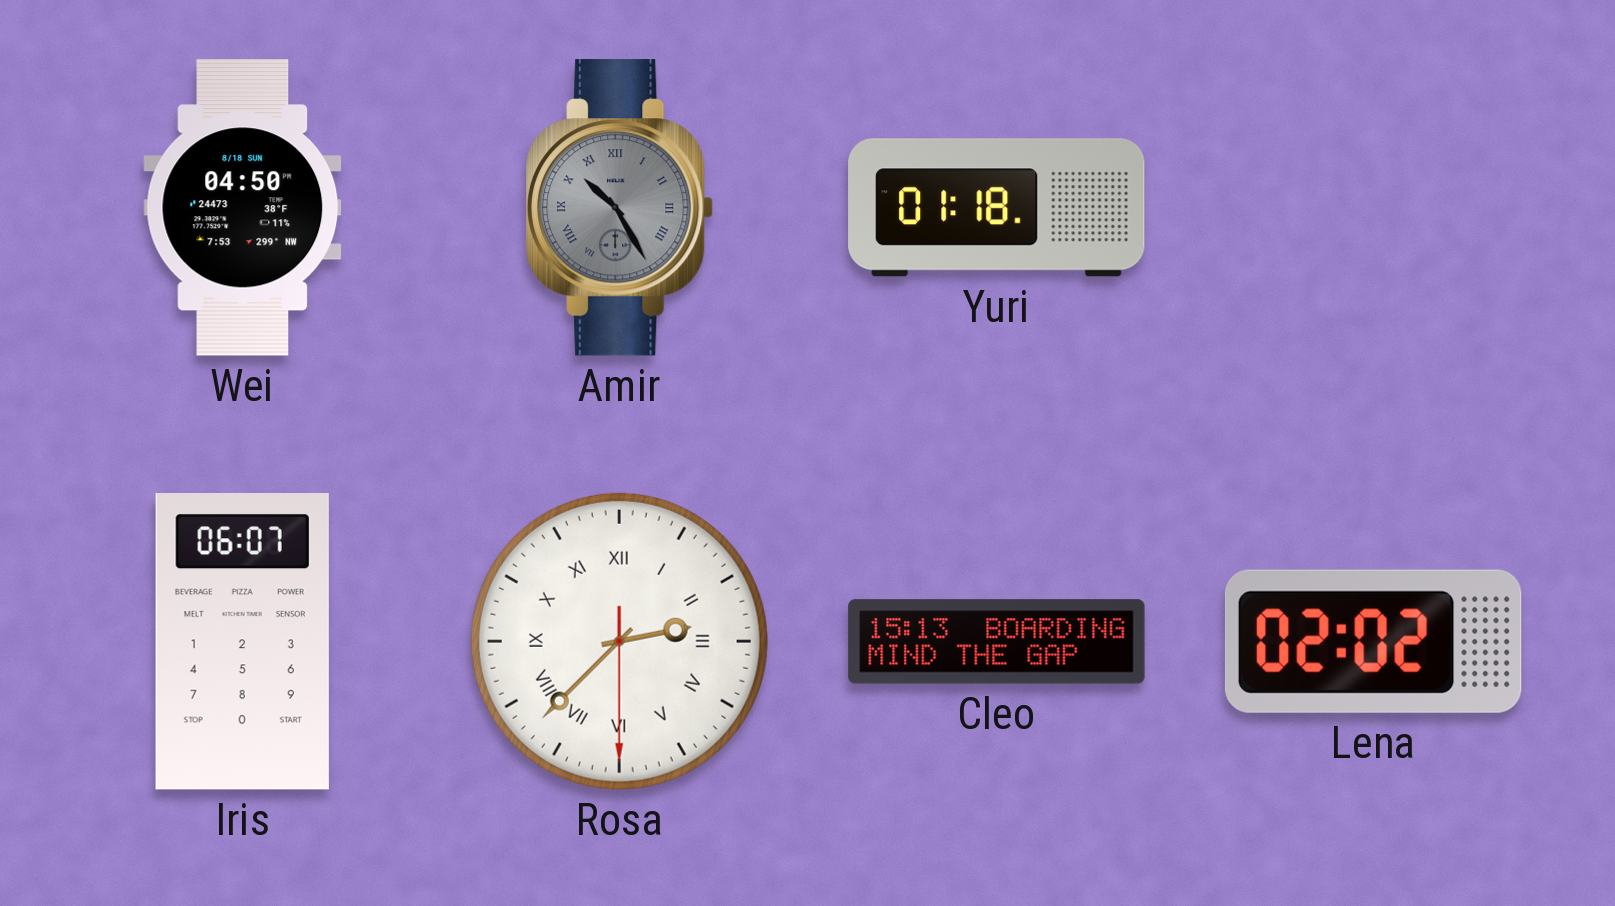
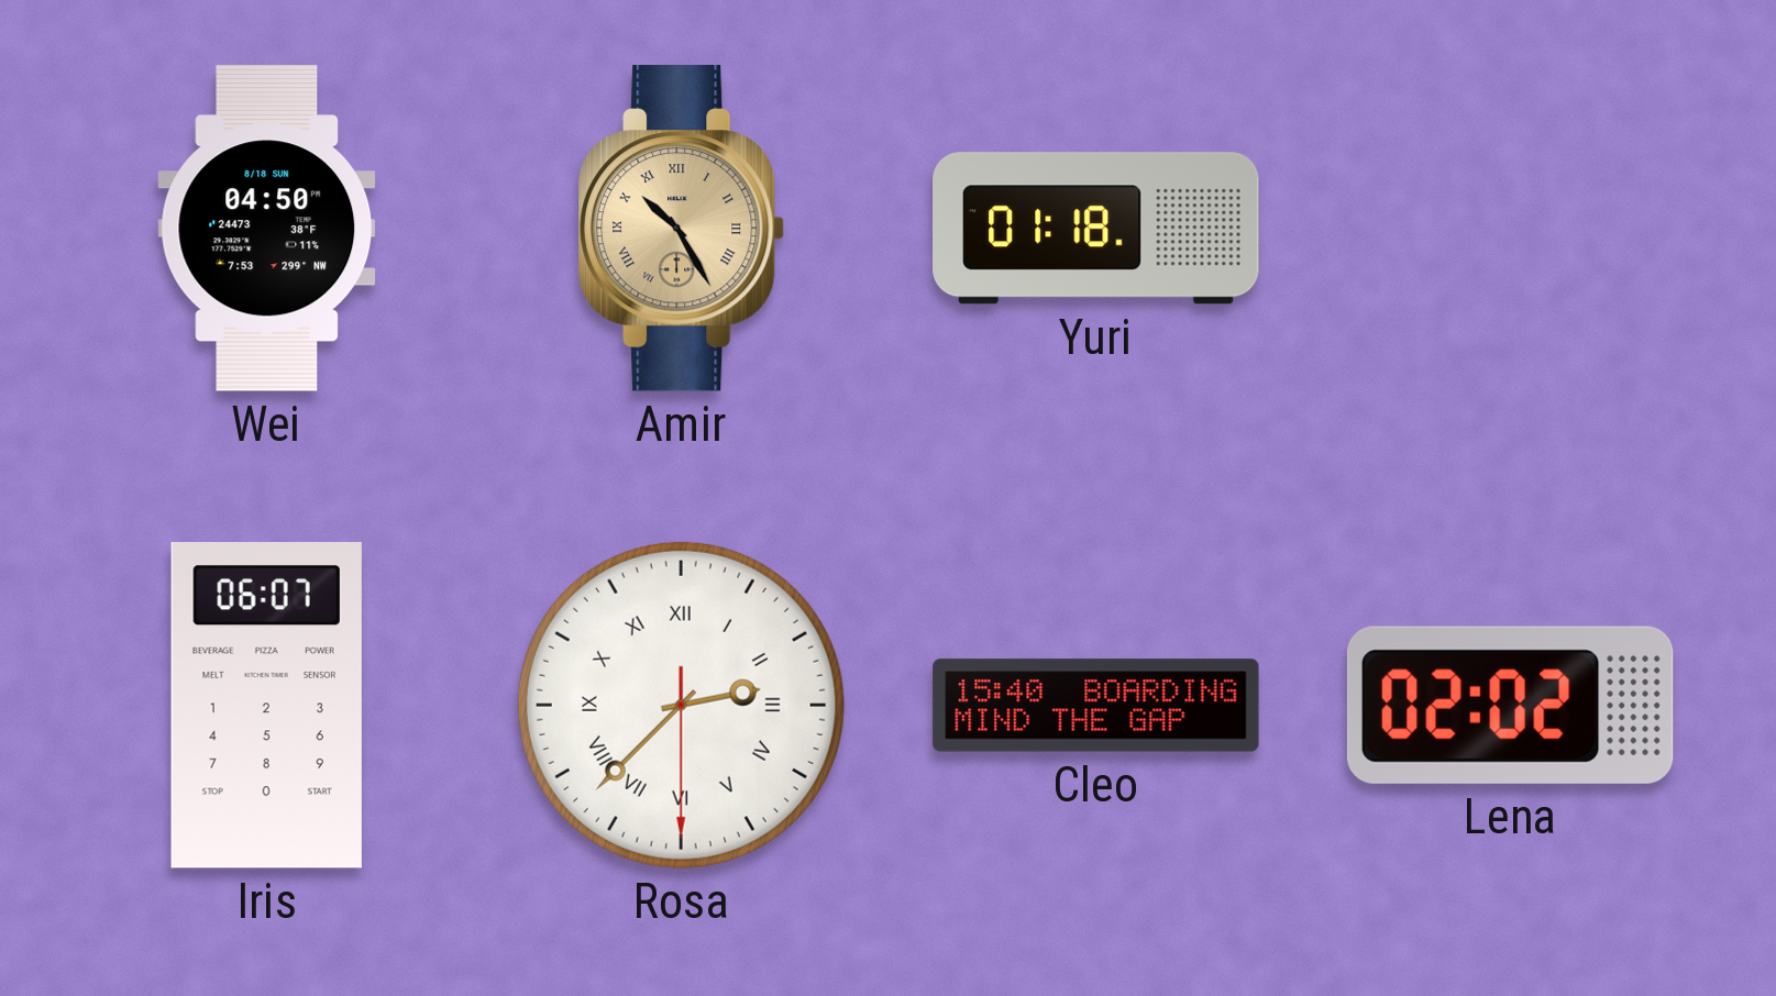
Amir dial: grey -> champagne (682, 229)
Cleo: 15:13 -> 15:40 (1096, 706)
